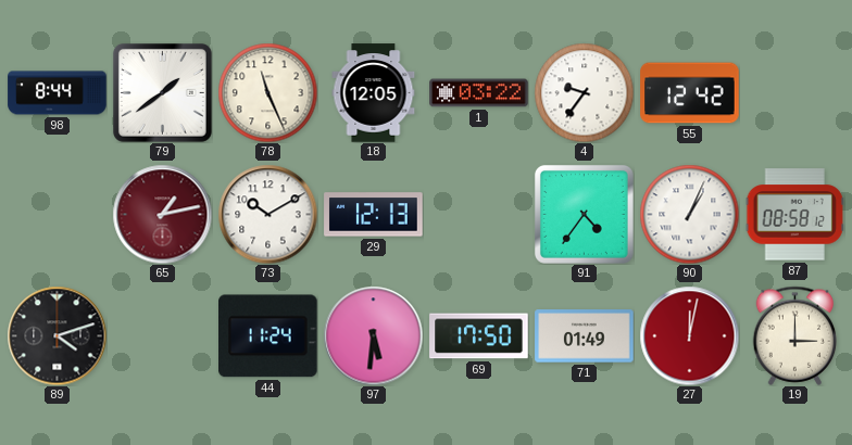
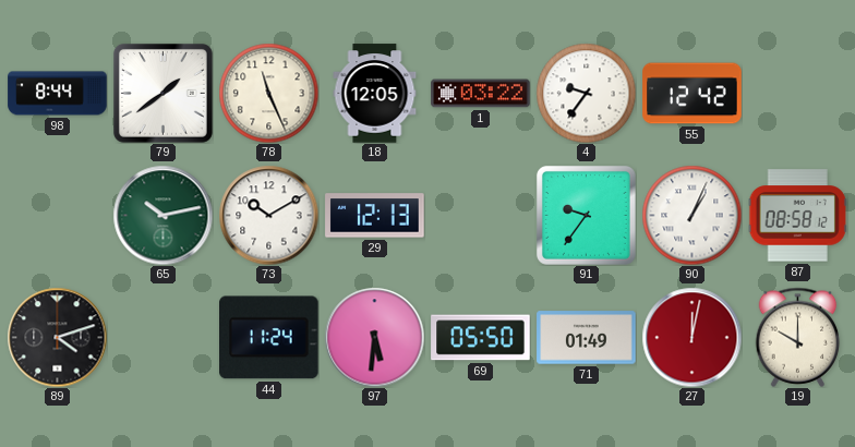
65: 1:13 -> 10:13 (162, 215)
65 dial: burgundy -> green (162, 215)
91: 4:36 -> 9:36 (586, 215)
69: 17:50 -> 05:50 (481, 338)
19: 3:00 -> 10:00 (798, 337)
